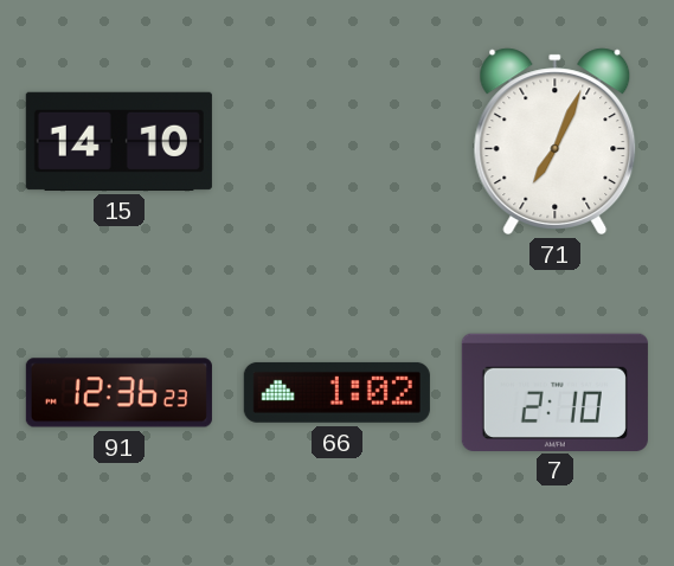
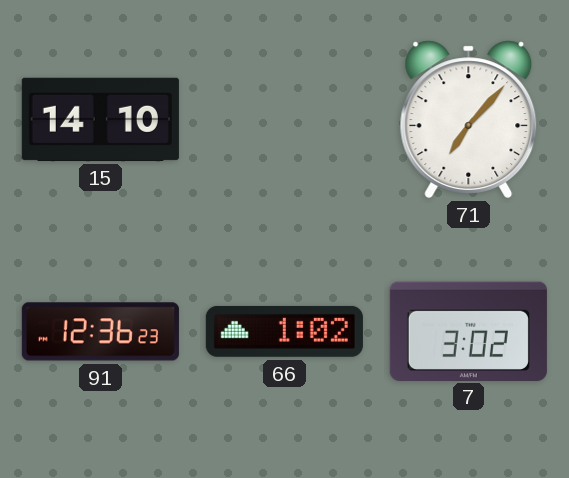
71: 7:04 -> 7:07 (469, 119)
7: 2:10 -> 3:02 (468, 331)
